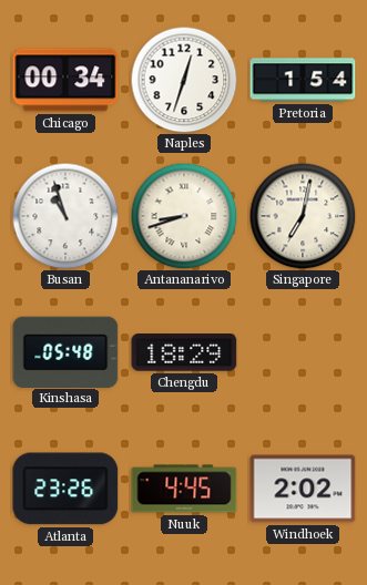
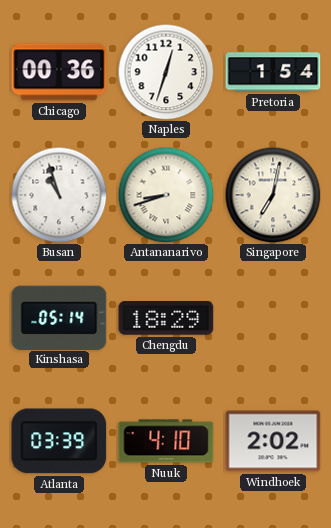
Chicago: 00:34 -> 00:36 (59, 72)
Kinshasa: 05:48 -> 05:14 (59, 317)
Atlanta: 23:26 -> 03:39 (59, 441)
Nuuk: 4:45 -> 4:10 (166, 441)
